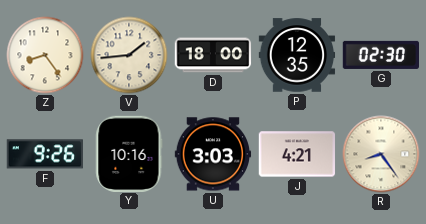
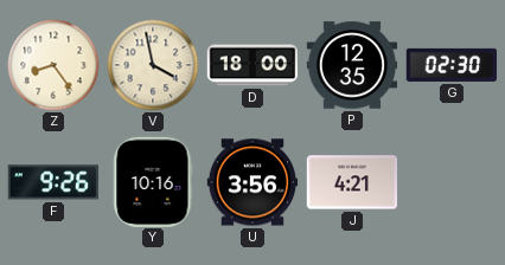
V: 1:44 -> 3:58 (153, 65)
U: 3:03 -> 3:56 (252, 182)
R: 8:24 -> none (381, 154)
